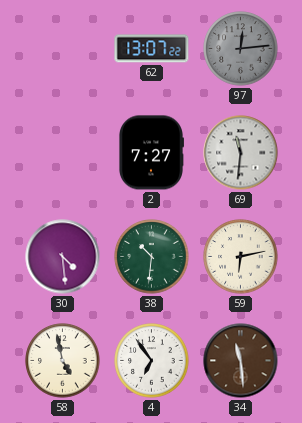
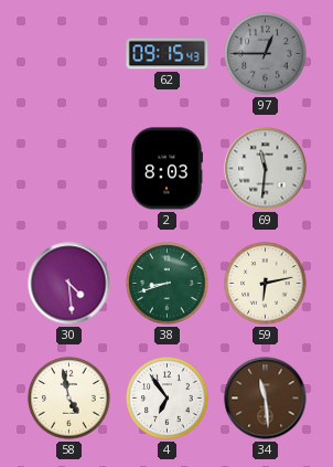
62: 13:07 -> 09:15 (168, 54)
97: 12:14 -> 12:45 (266, 54)
2: 7:27 -> 8:03 (166, 169)
38: 10:31 -> 8:42 (168, 284)
